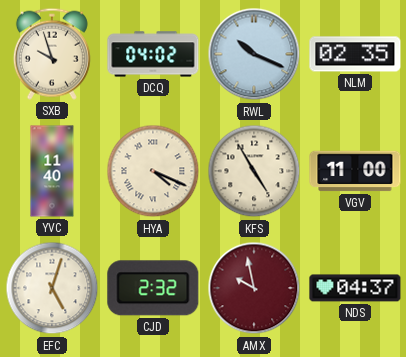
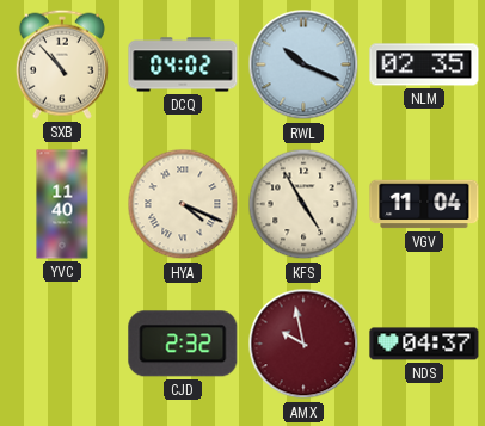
SXB: 9:57 -> 10:53 (62, 64)
VGV: 11:00 -> 11:04 (424, 204)
EFC: 5:03 -> none (52, 288)
